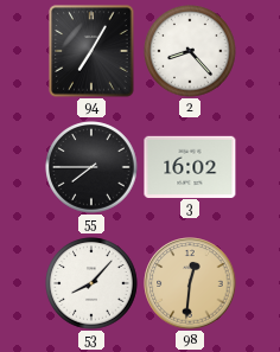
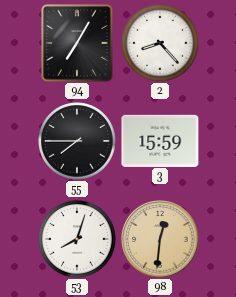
3: 16:02 -> 15:59 (160, 140)
53: 8:07 -> 8:03 (77, 239)
